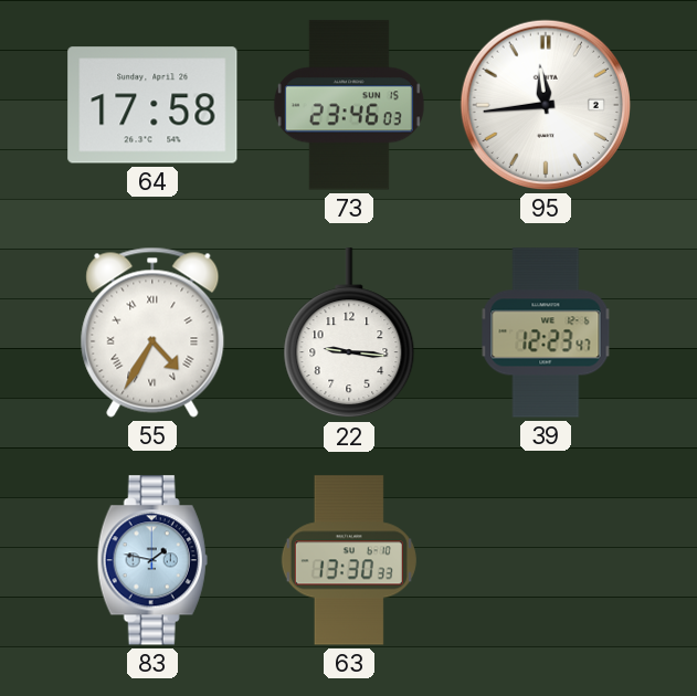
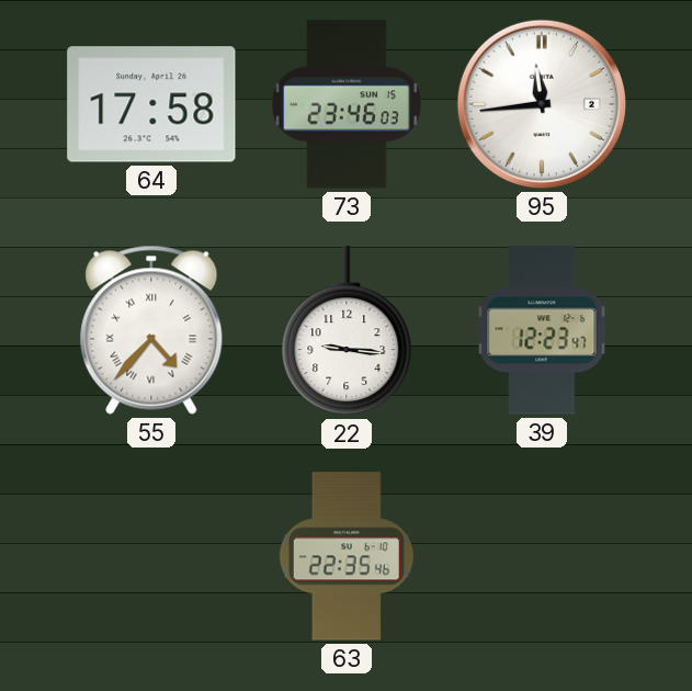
55: 4:35 -> 4:37 (151, 330)
83: 1:47 -> none (152, 560)
63: 13:30 -> 22:35 (347, 556)
